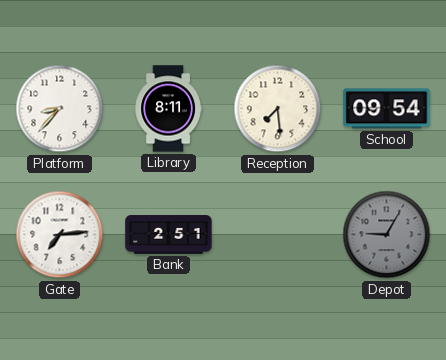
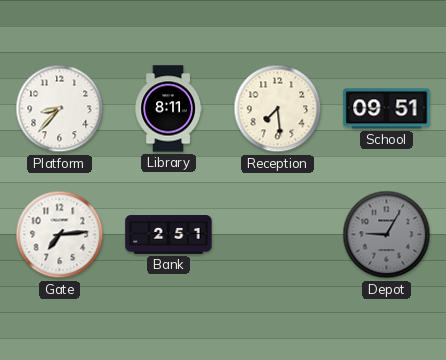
School: 09:54 -> 09:51 (387, 109)
